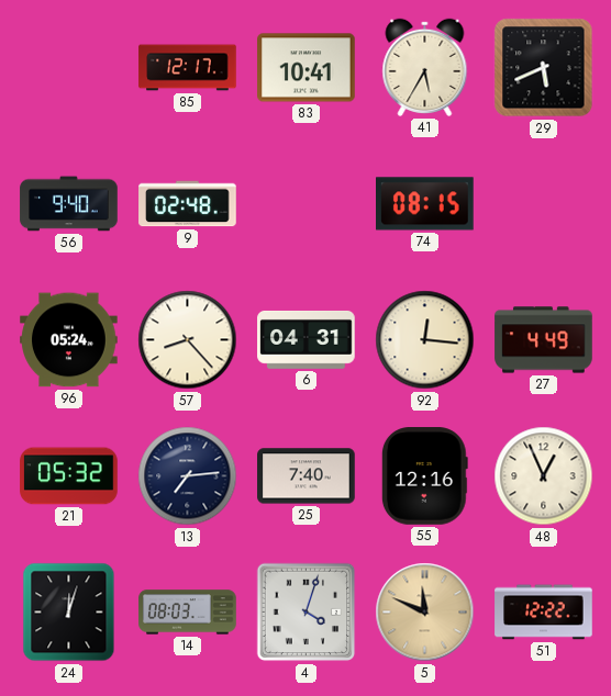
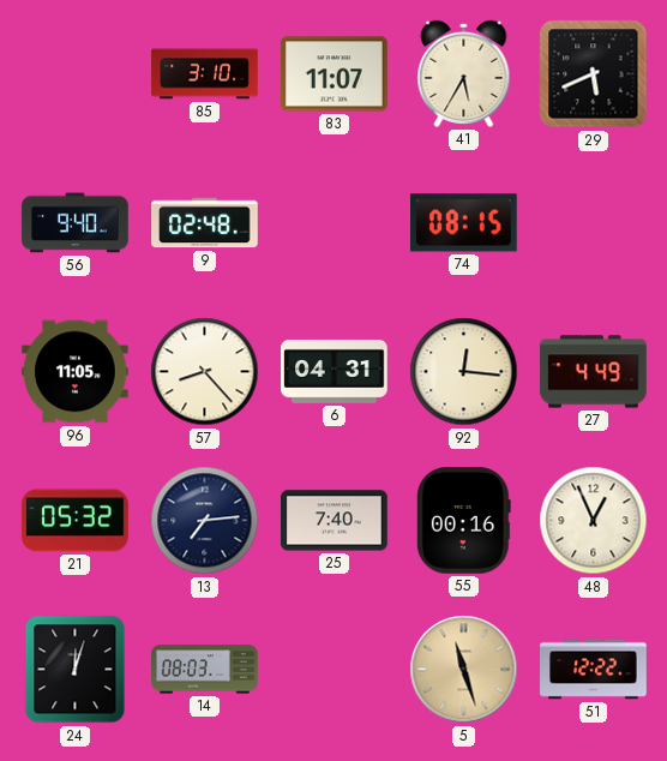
85: 12:17 -> 3:10 (205, 74)
83: 10:41 -> 11:07 (335, 74)
96: 05:24 -> 11:05 (76, 372)
55: 12:16 -> 00:16 (463, 521)
4: 4:03 -> none (307, 613)
5: 11:49 -> 11:27 (464, 670)
